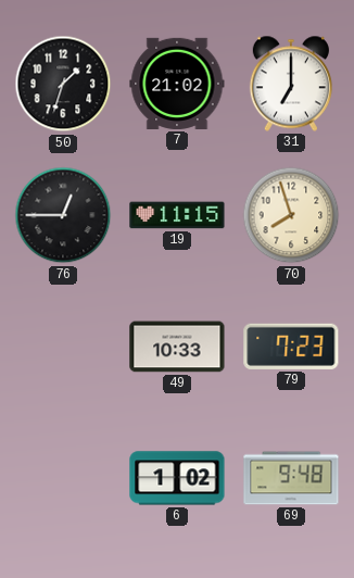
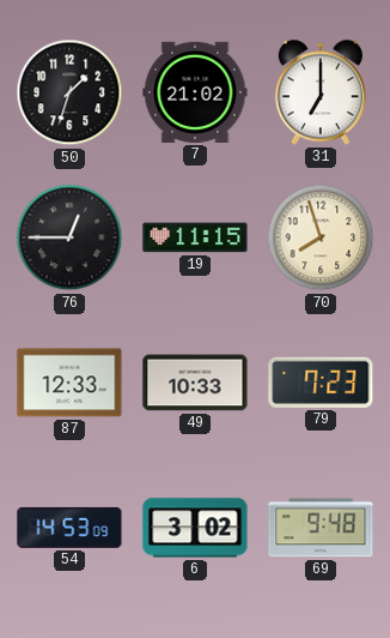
87: none -> 12:33 (69, 383)
54: none -> 14:53 (69, 528)
6: 1:02 -> 3:02 (195, 528)
